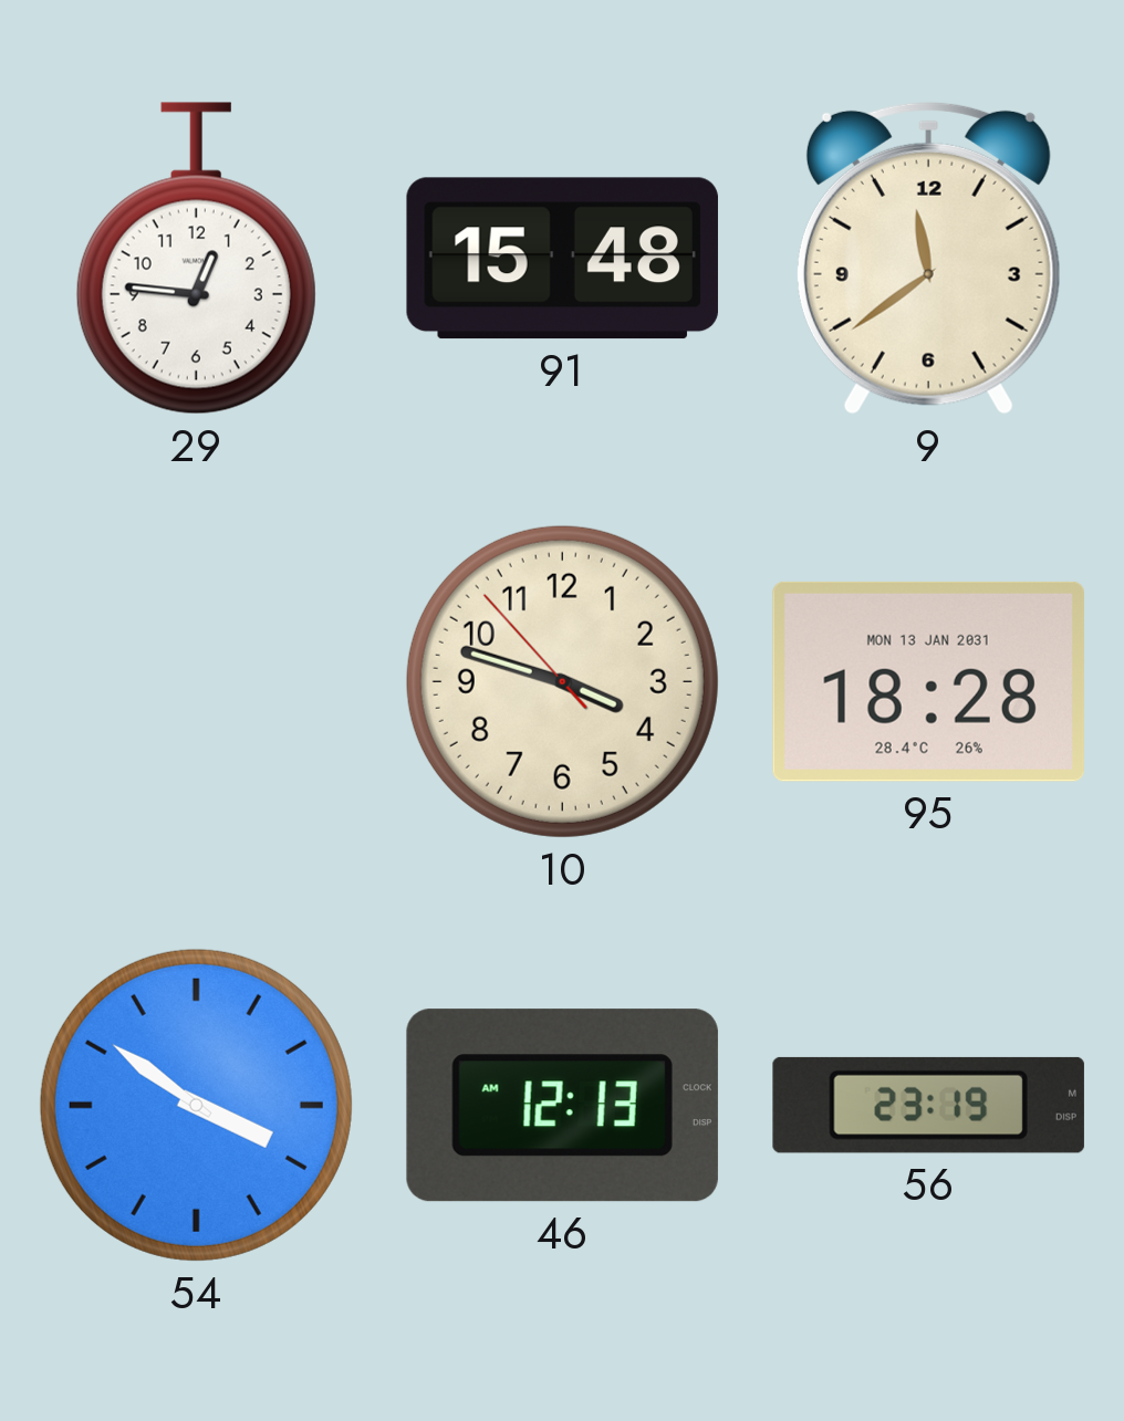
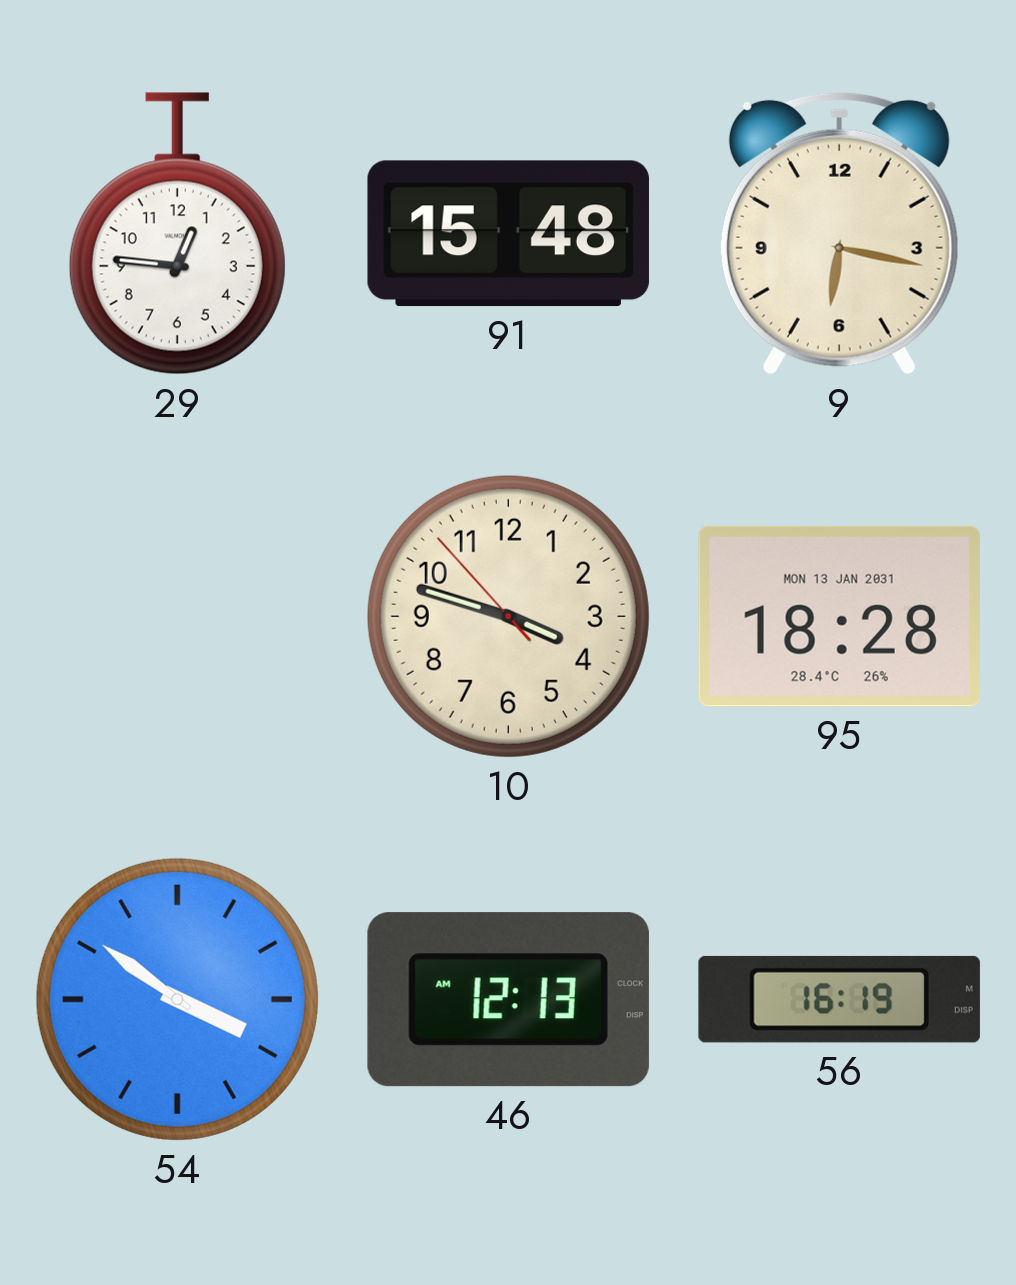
9: 11:39 -> 6:17 (839, 233)
56: 23:19 -> 16:19 (839, 999)
